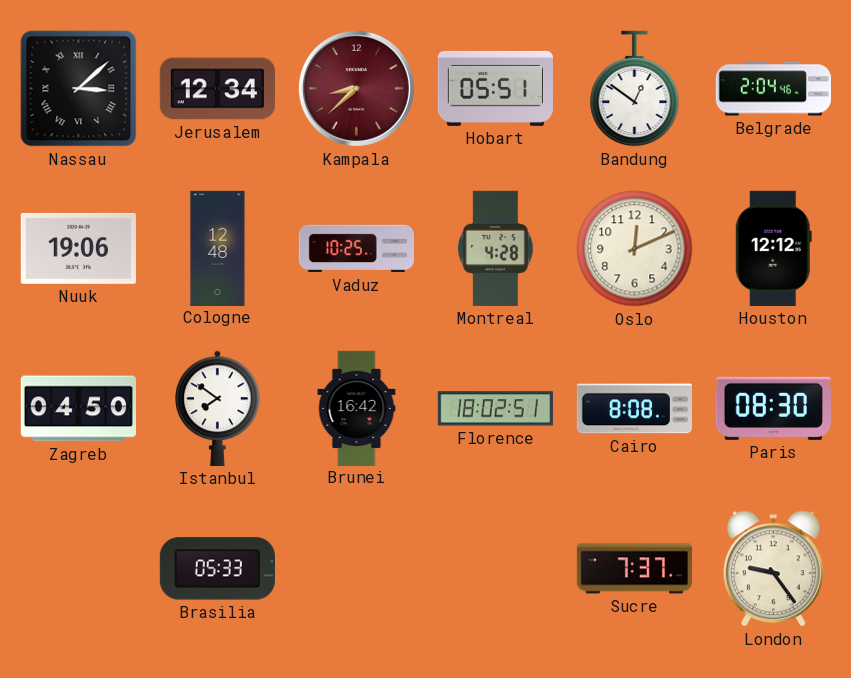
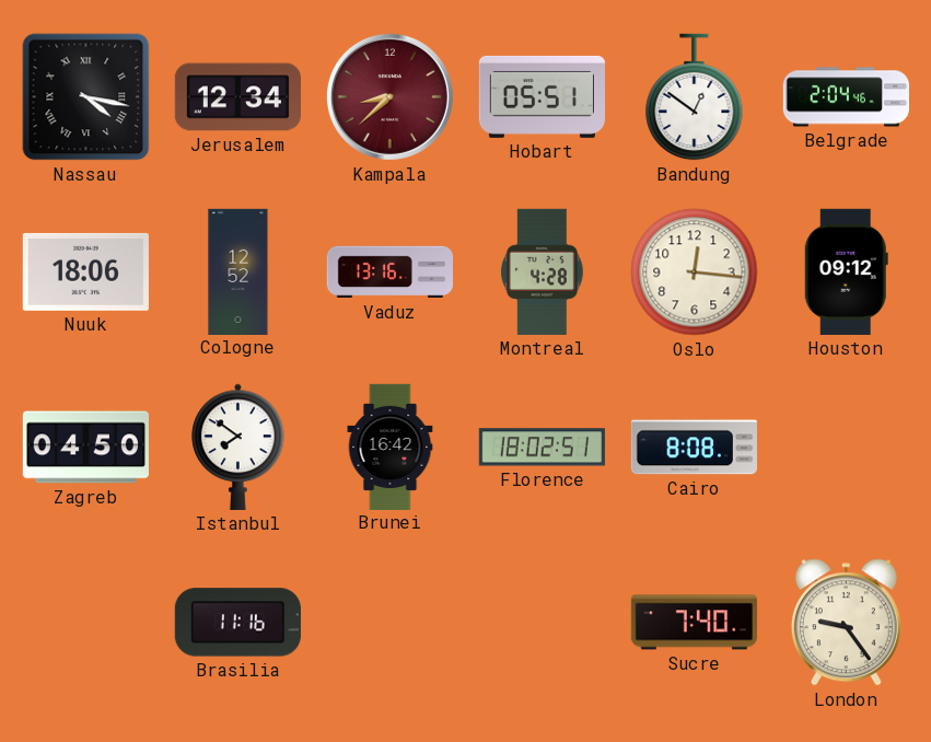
Nassau: 3:08 -> 4:17 (86, 97)
Nuuk: 19:06 -> 18:06 (85, 271)
Cologne: 12:48 -> 12:52 (238, 271)
Vaduz: 10:25 -> 13:16 (389, 273)
Oslo: 12:11 -> 12:16 (695, 273)
Houston: 12:12 -> 09:12 (846, 271)
Paris: 08:30 -> none (773, 408)
Brasilia: 05:33 -> 11:16 (237, 623)
Sucre: 7:37 -> 7:40 (694, 623)
